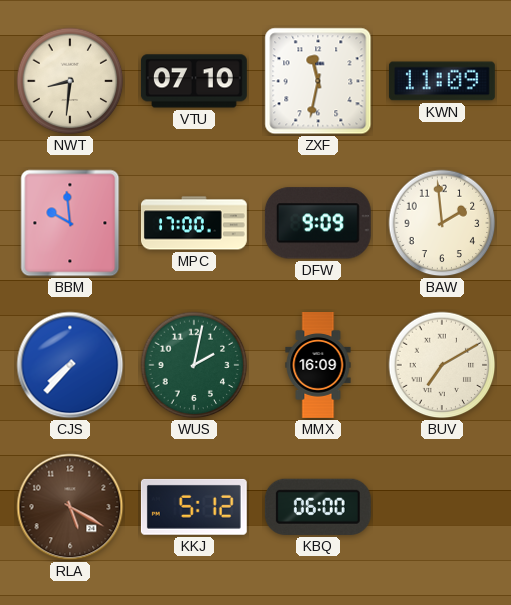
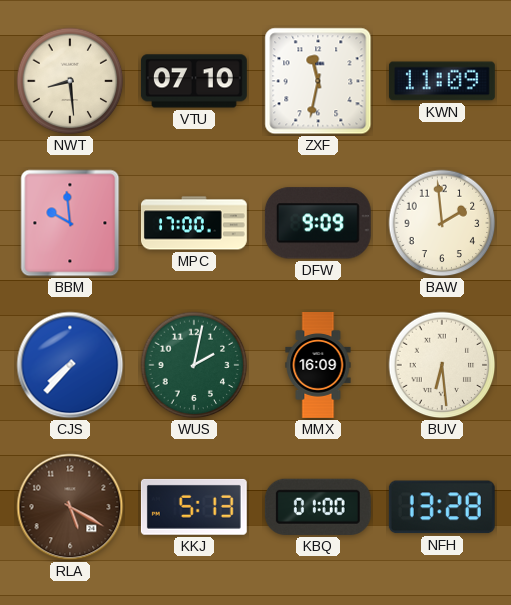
NWT: 8:31 -> 8:29 (70, 81)
BUV: 7:10 -> 6:29 (442, 365)
KKJ: 5:12 -> 5:13 (194, 507)
KBQ: 06:00 -> 01:00 (318, 507)
NFH: none -> 13:28 (442, 507)
